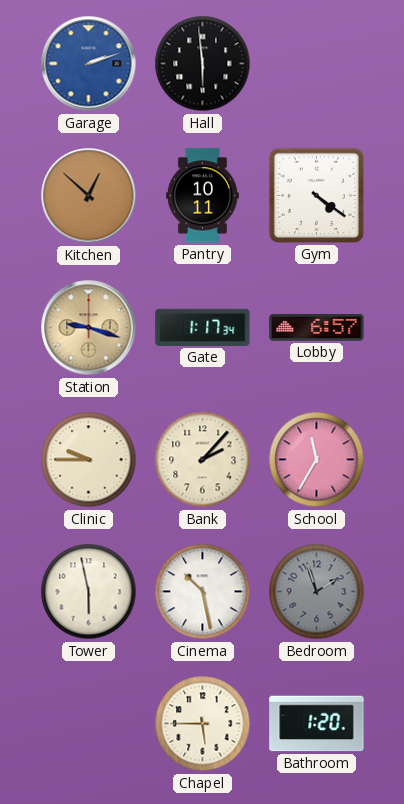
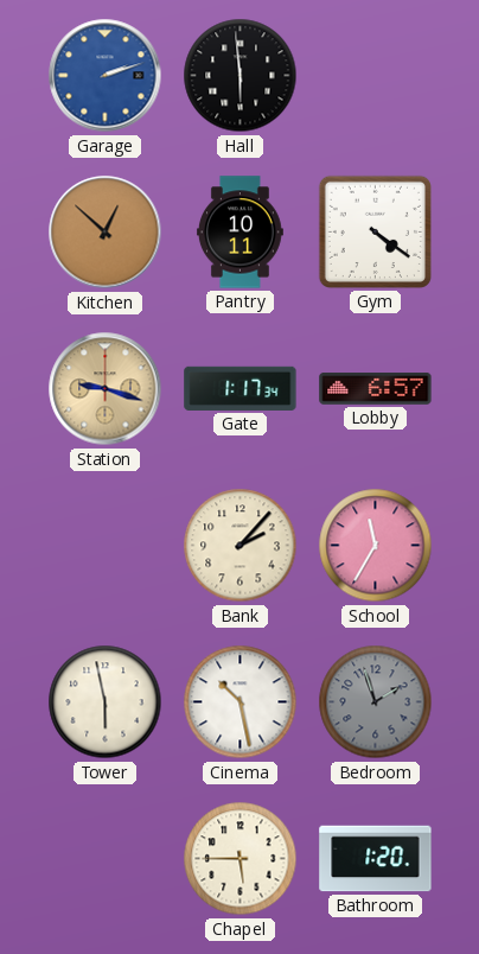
Clinic: 9:45 -> none (89, 460)
